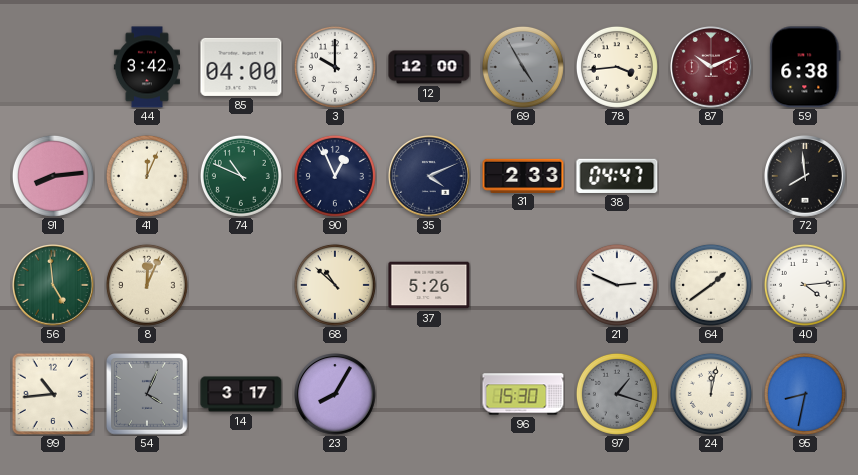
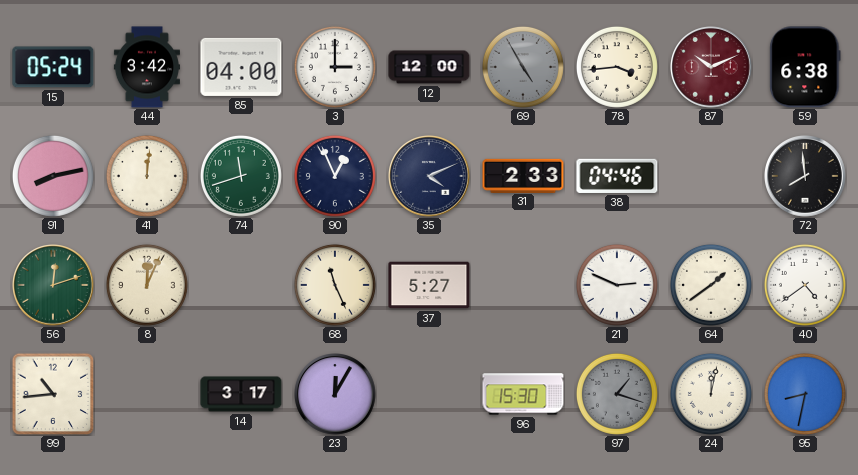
15: none -> 05:24 (53, 67)
3: 10:00 -> 3:00 (335, 67)
91: 8:14 -> 8:13 (53, 176)
41: 12:04 -> 12:01 (147, 176)
74: 10:49 -> 11:42 (241, 176)
38: 04:47 -> 04:46 (617, 176)
56: 4:59 -> 12:12 (54, 286)
68: 10:52 -> 11:26 (335, 285)
37: 5:26 -> 5:27 (429, 285)
40: 4:14 -> 4:39 (805, 285)
54: 4:04 -> none (147, 394)
23: 8:05 -> 12:05 (336, 395)
